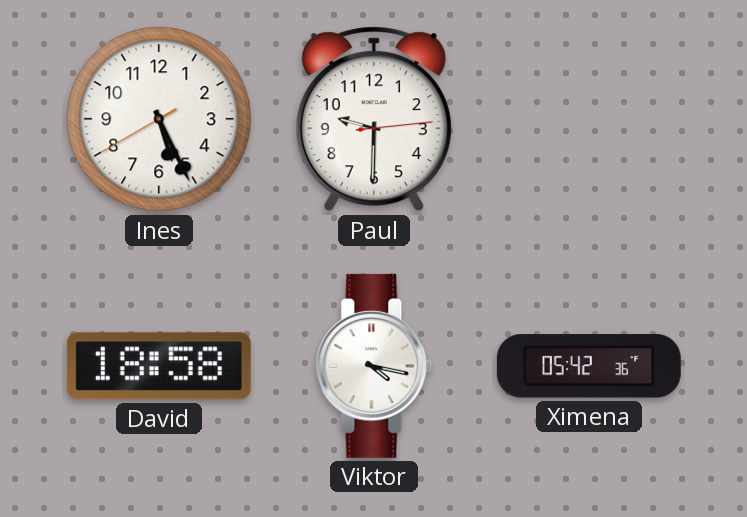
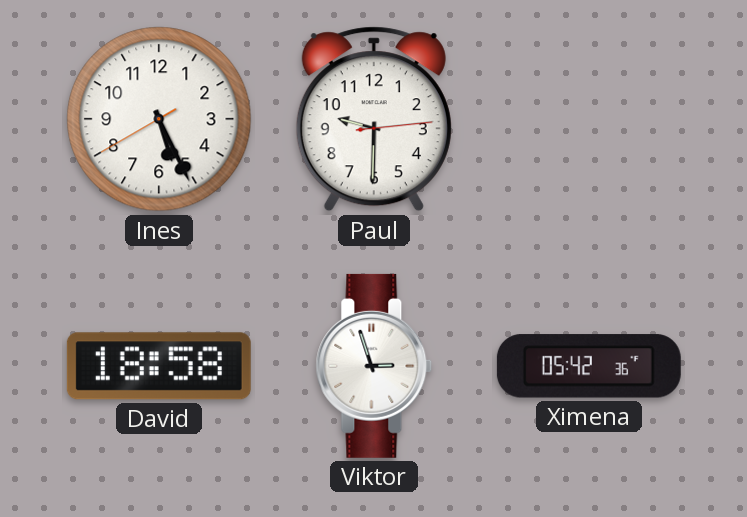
Viktor: 4:17 -> 2:57 (374, 366)
